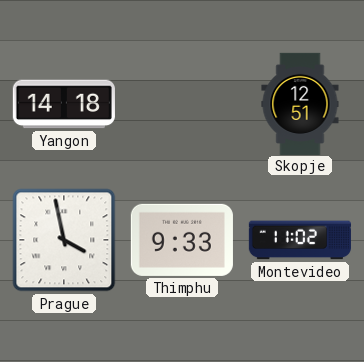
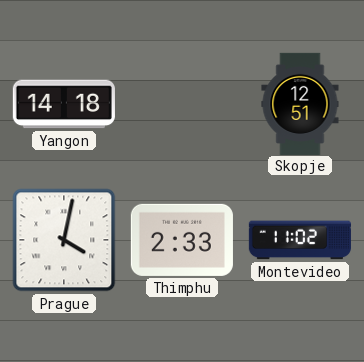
Prague: 3:58 -> 4:02 (64, 240)
Thimphu: 9:33 -> 2:33 (182, 240)
